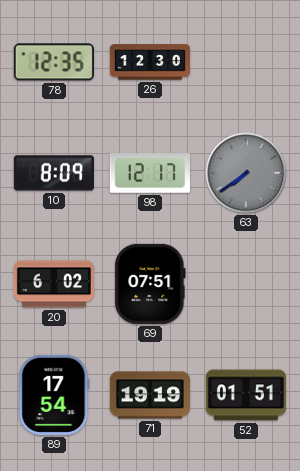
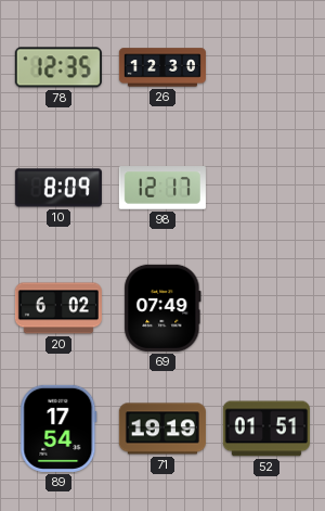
63: 7:39 -> none (246, 173)
69: 07:51 -> 07:49 (162, 308)
